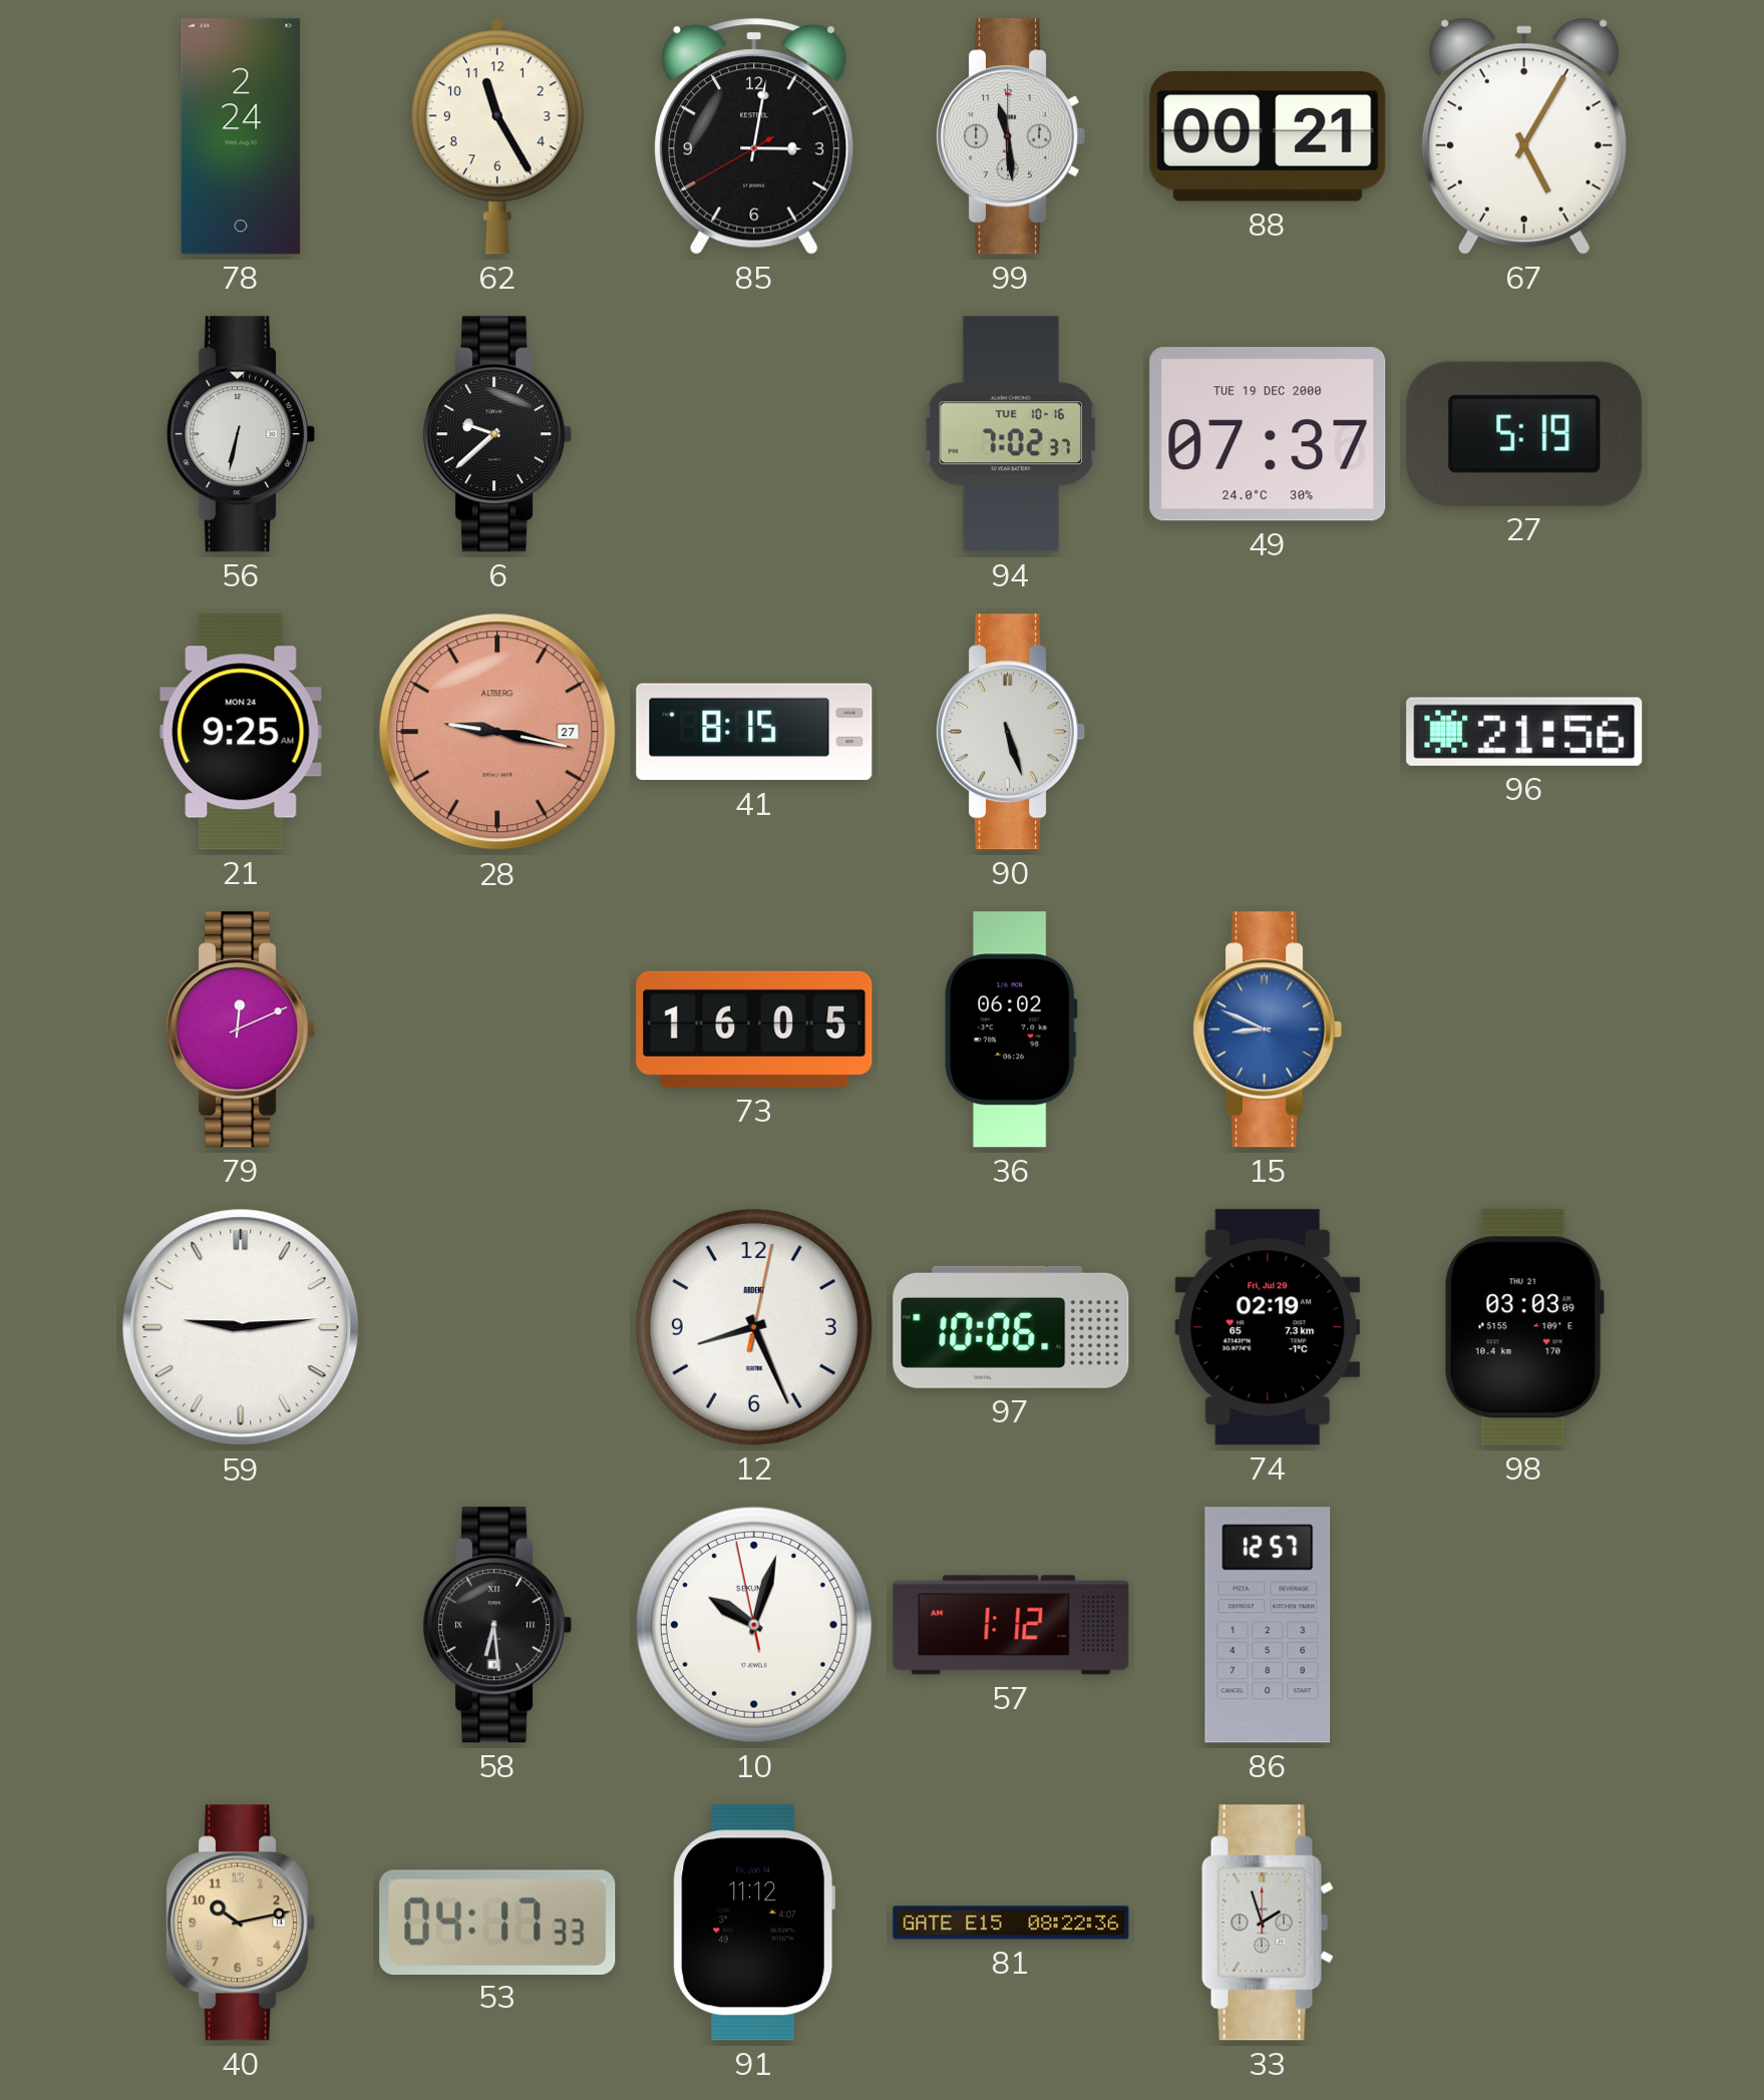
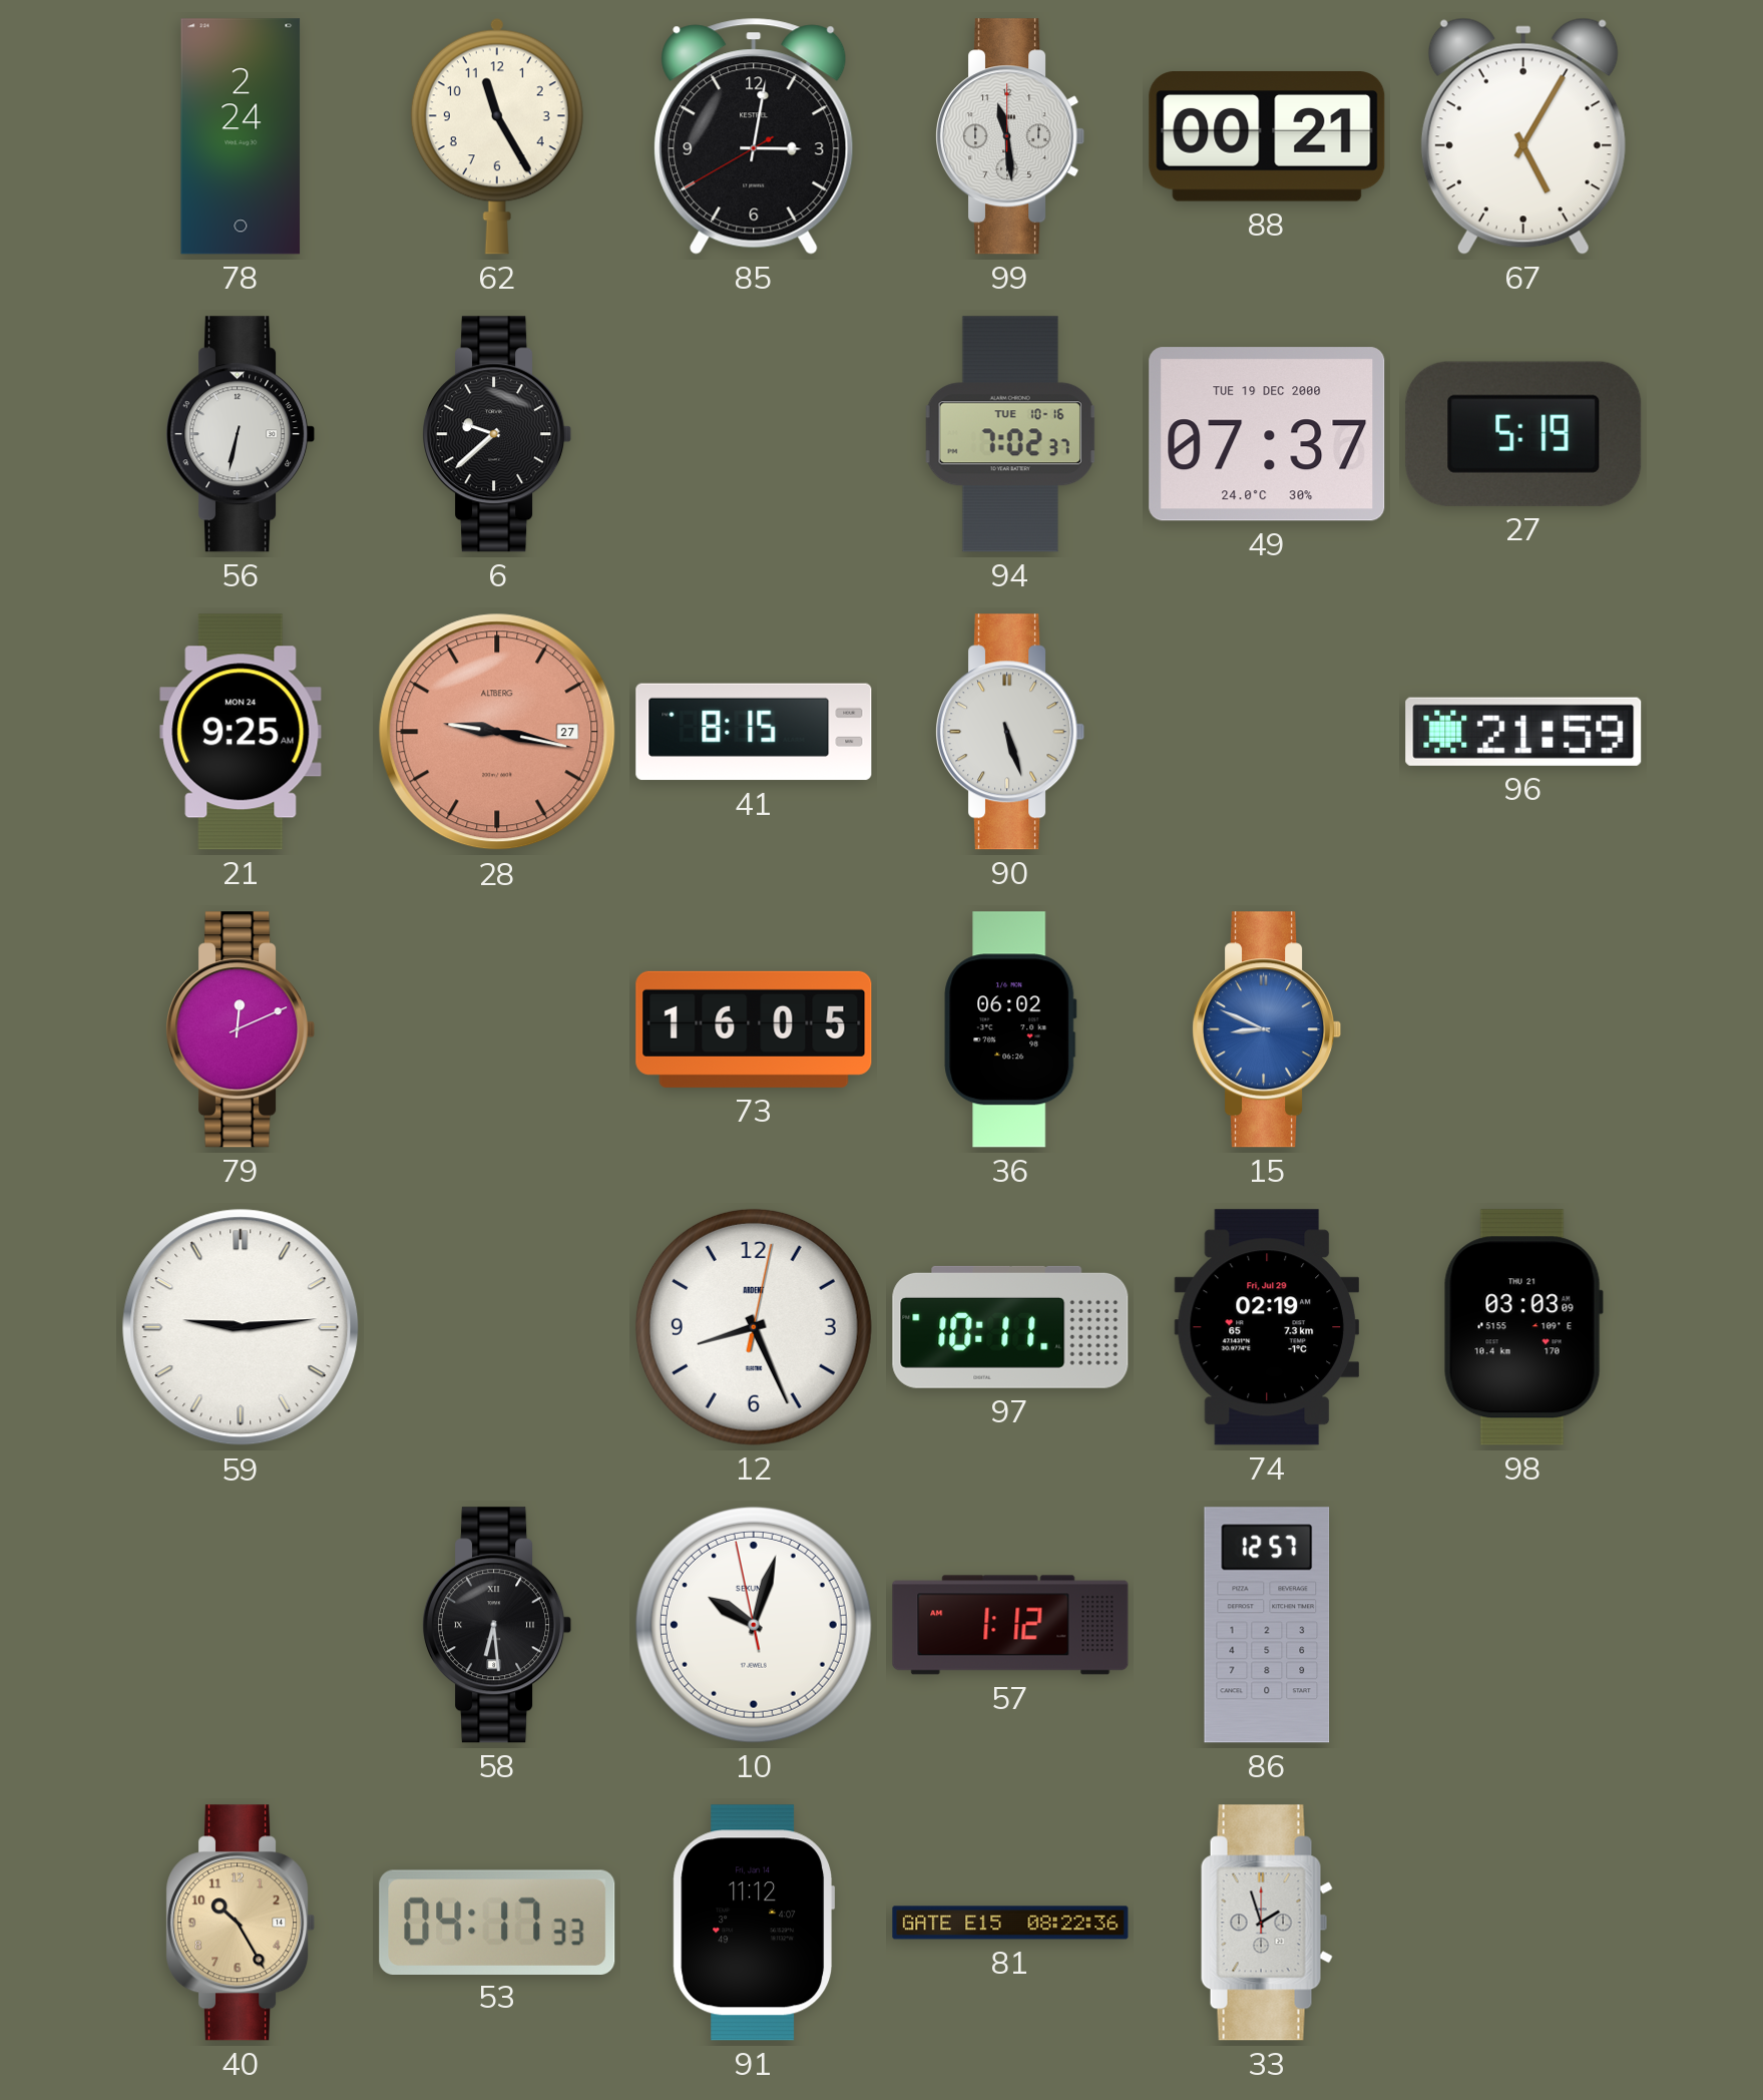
96: 21:56 -> 21:59 (1523, 732)
97: 10:06 -> 10:11 (1010, 1327)
40: 10:13 -> 10:25 (241, 1923)
